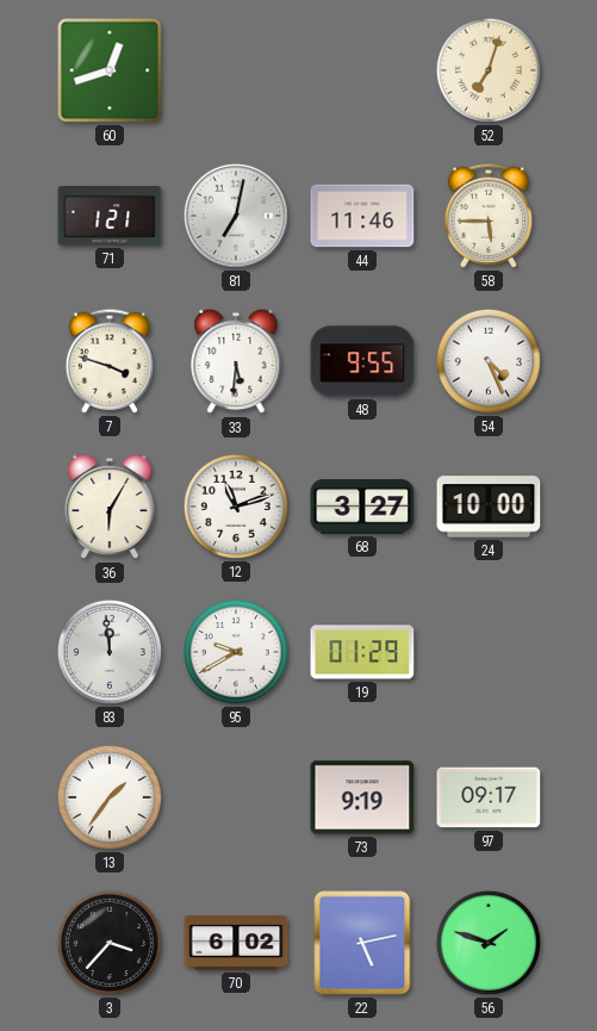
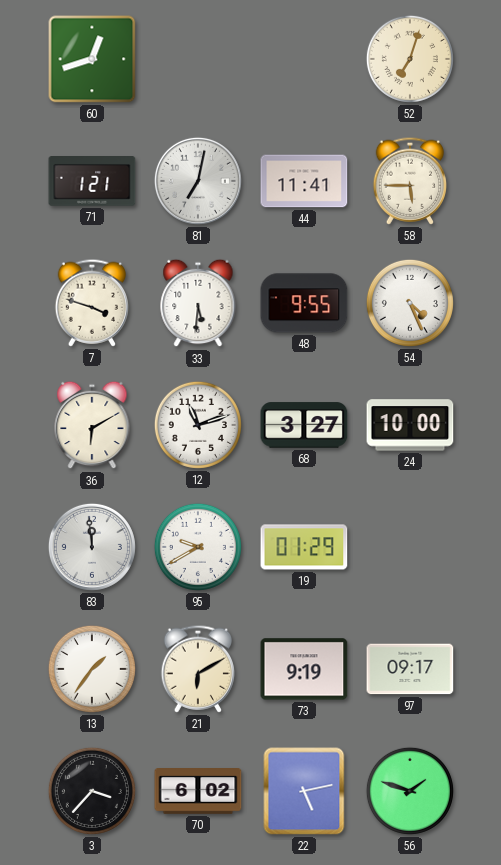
44: 11:46 -> 11:41 (304, 181)
36: 6:05 -> 6:10 (92, 425)
21: none -> 6:10 (198, 669)
